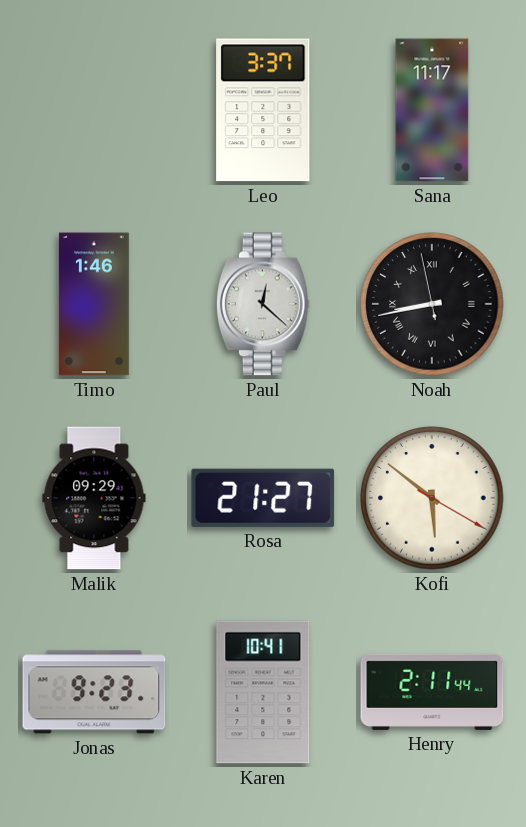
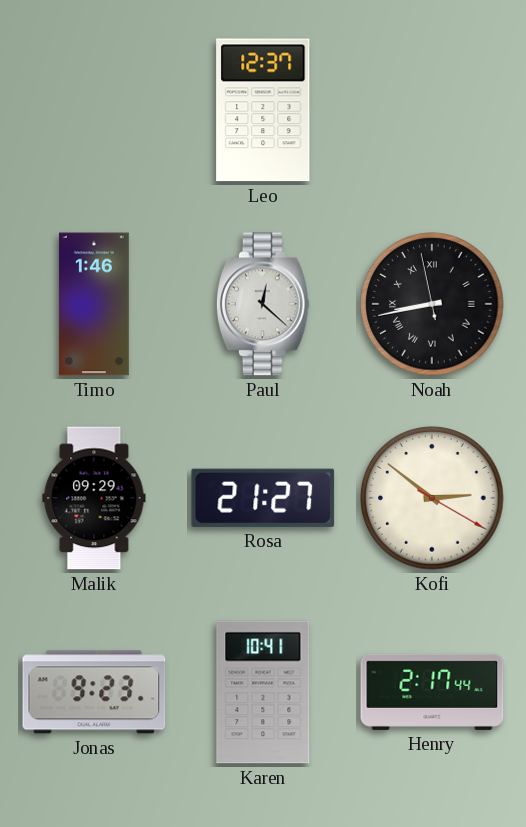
Leo: 3:37 -> 12:37 (263, 110)
Sana: 11:17 -> none (432, 110)
Kofi: 5:51 -> 2:51 (432, 498)
Henry: 2:11 -> 2:17 (432, 692)
